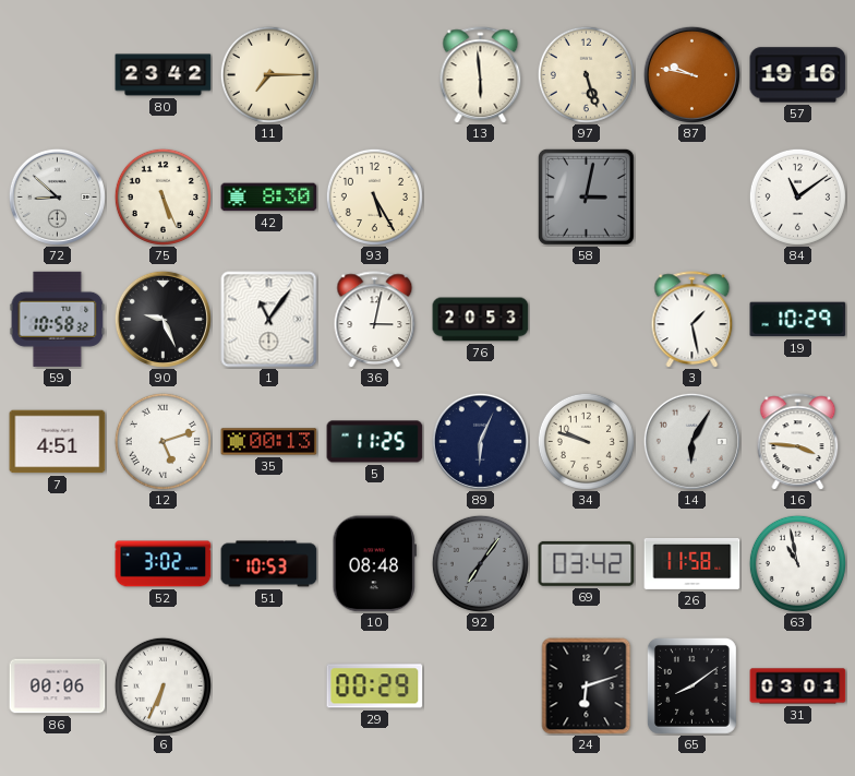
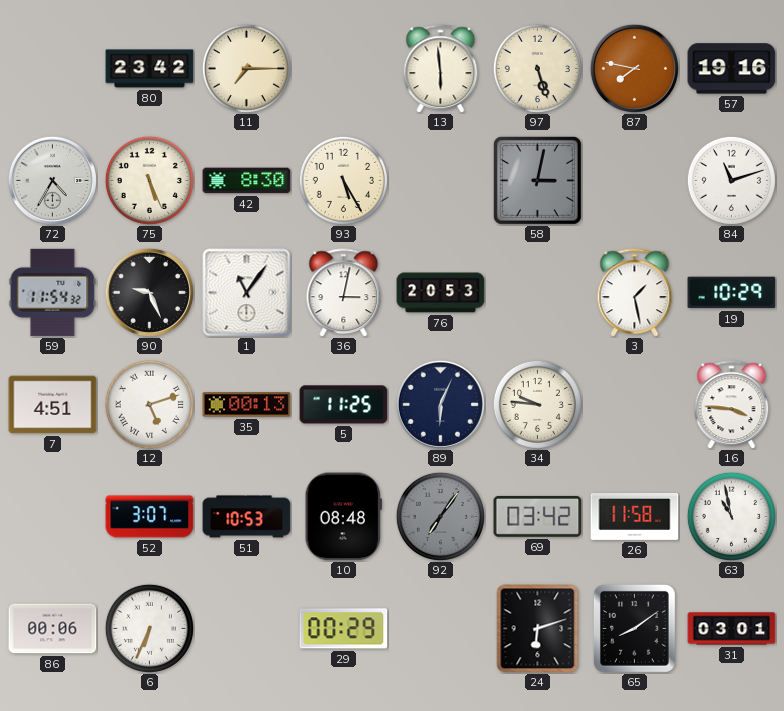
87: 9:47 -> 7:47 (634, 68)
72: 8:52 -> 4:35 (52, 180)
84: 11:09 -> 11:12 (731, 180)
59: 10:58 -> 11:54 (53, 292)
34: 9:48 -> 9:46 (537, 404)
14: 6:05 -> none (691, 441)
52: 3:02 -> 3:07 (150, 517)
